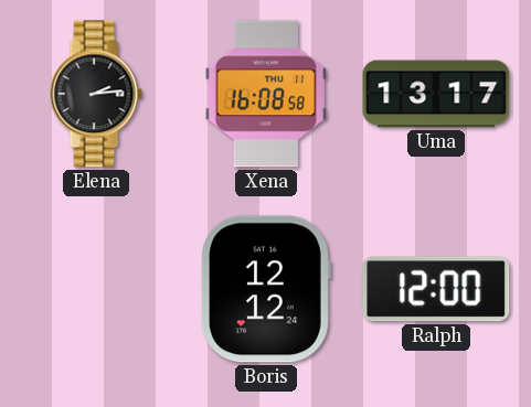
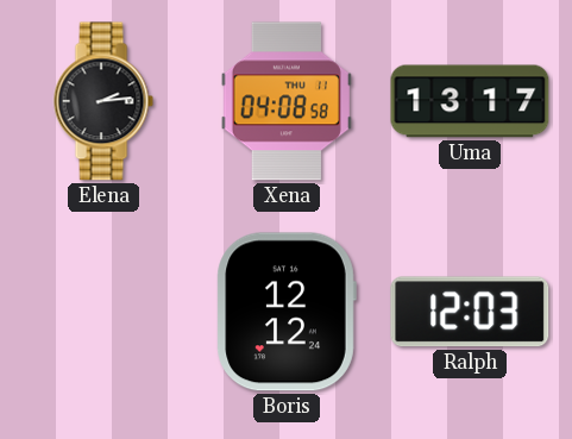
Xena: 16:08 -> 04:08 (287, 101)
Ralph: 12:00 -> 12:03 (470, 312)
